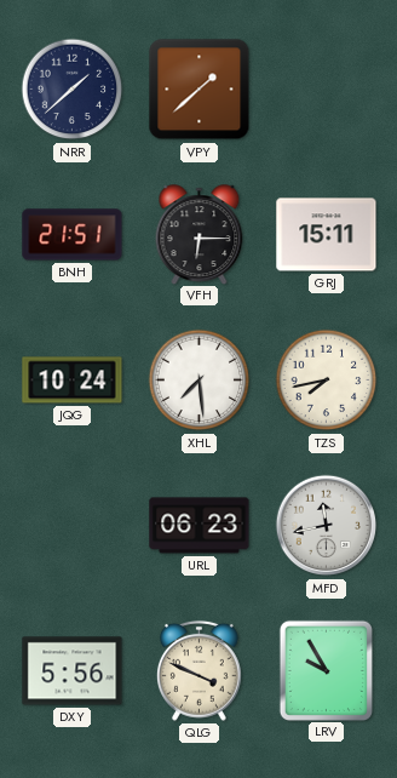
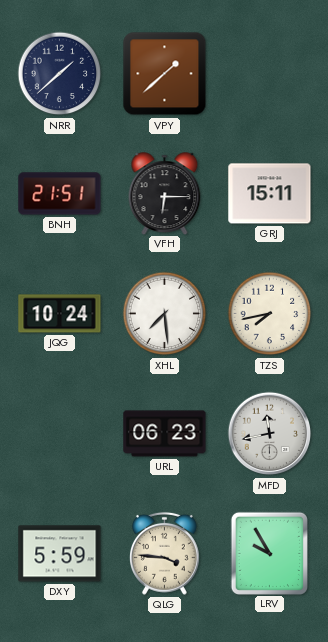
DXY: 5:56 -> 5:59 (60, 554)
QLG: 3:49 -> 3:46 (164, 553)
